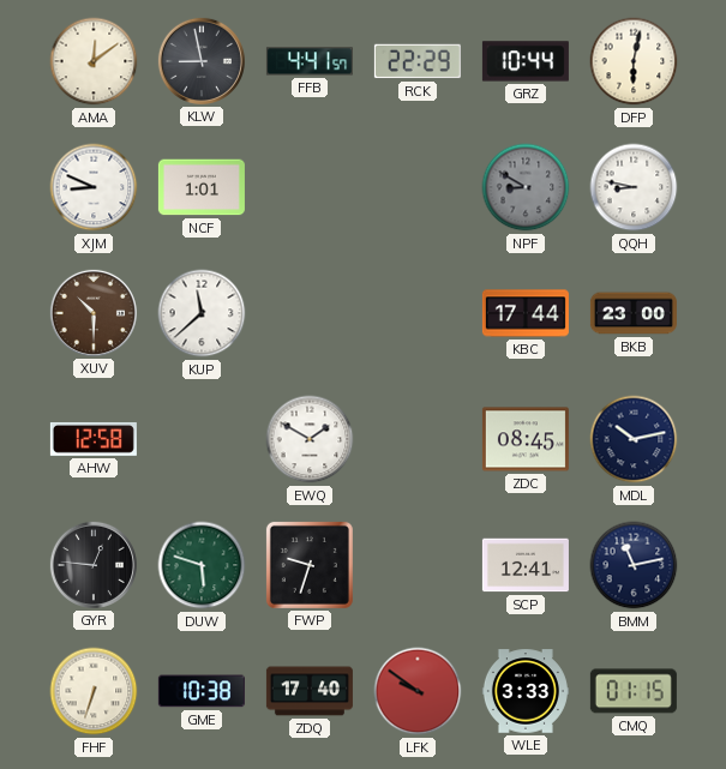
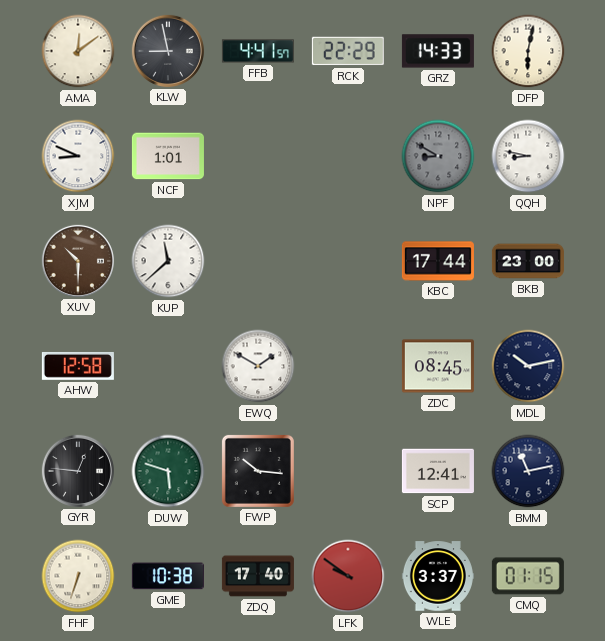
GRZ: 10:44 -> 14:33 (438, 51)
FWP: 9:33 -> 10:16 (258, 471)
WLE: 3:33 -> 3:37 (438, 576)
